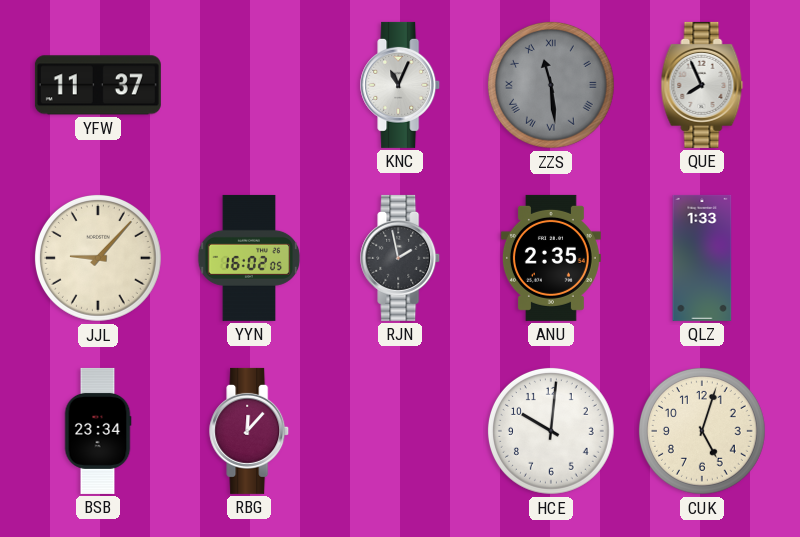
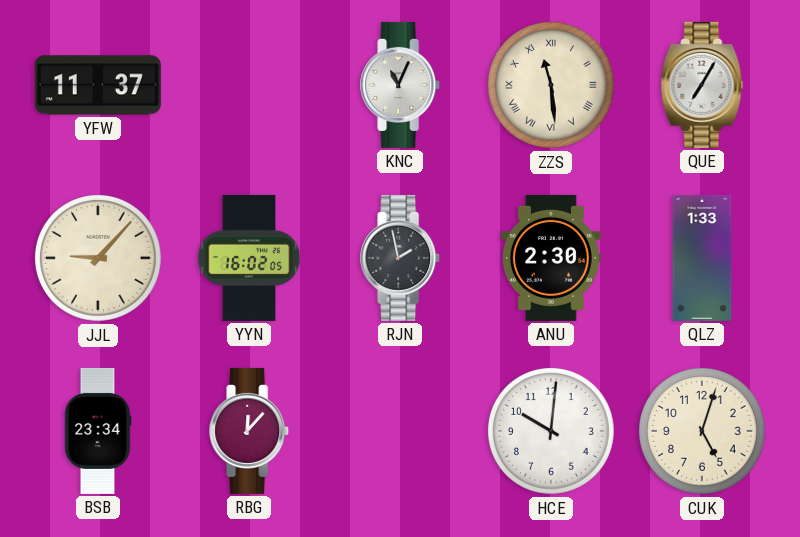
ZZS dial: grey -> cream (551, 85)
QUE: 7:56 -> 7:05 (702, 85)
ANU: 2:35 -> 2:30 (551, 258)
